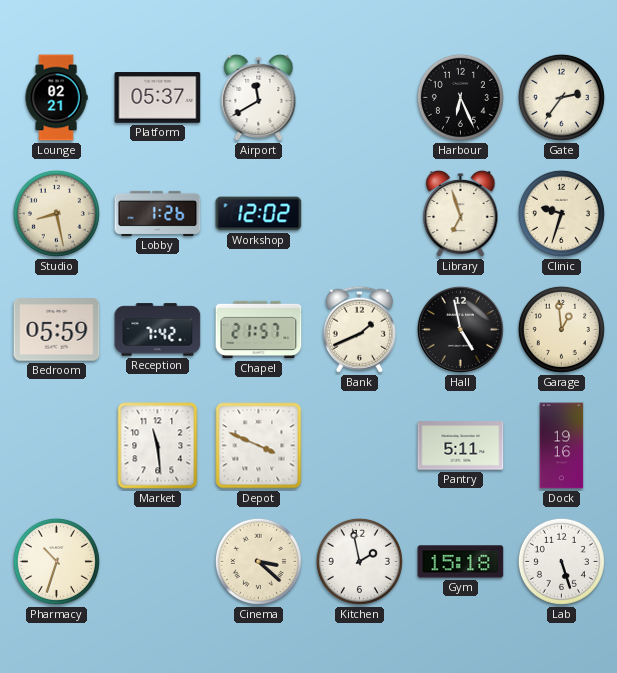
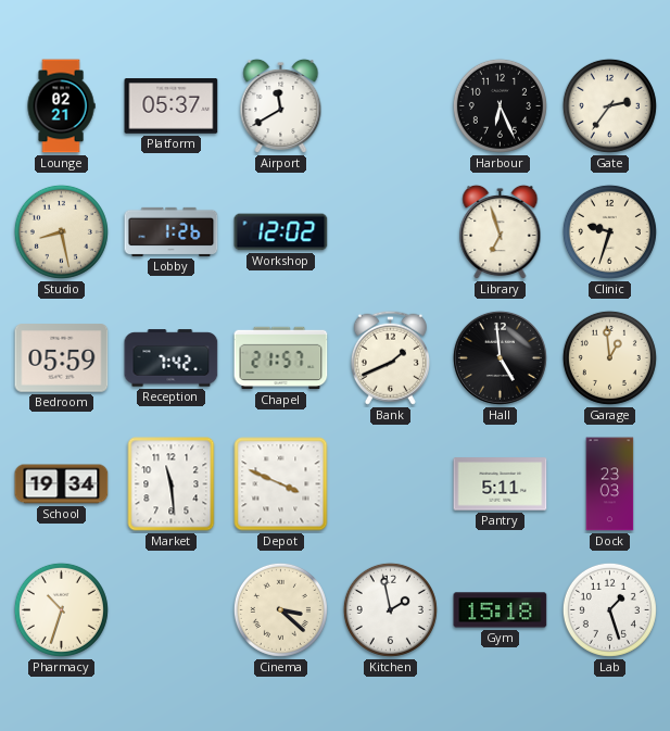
Hall: 4:58 -> 4:59 (500, 357)
School: none -> 19:34 (62, 484)
Dock: 19:16 -> 23:03 (610, 484)
Lab: 5:27 -> 1:27 (609, 609)
